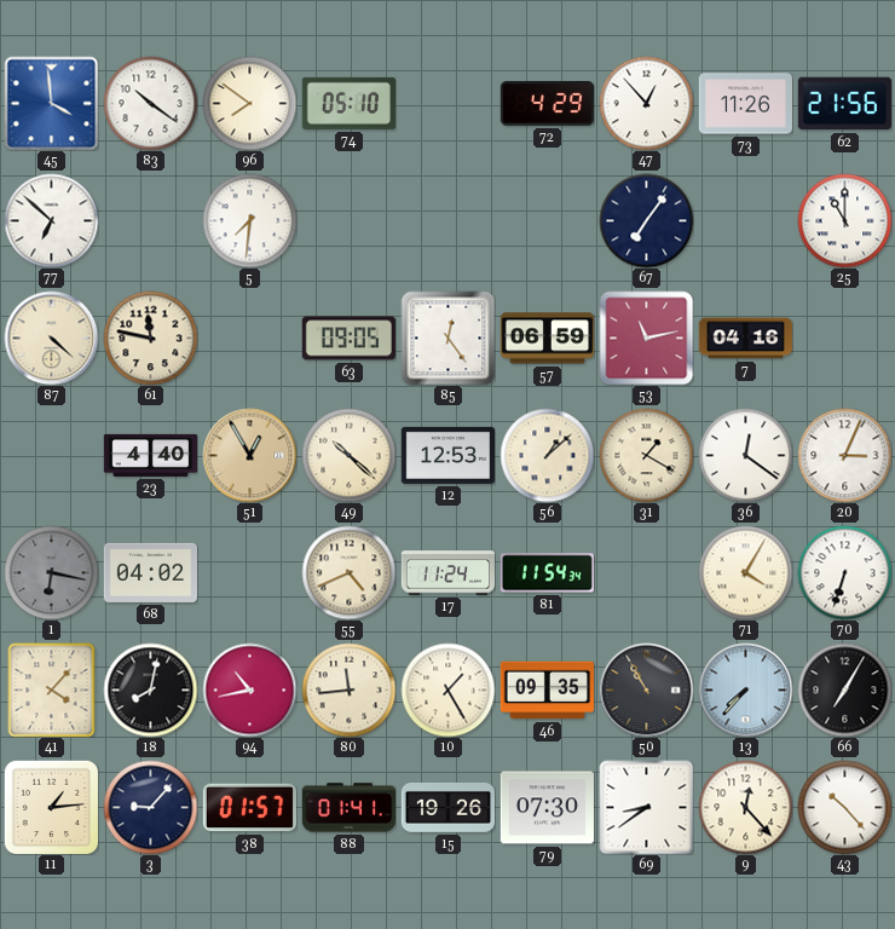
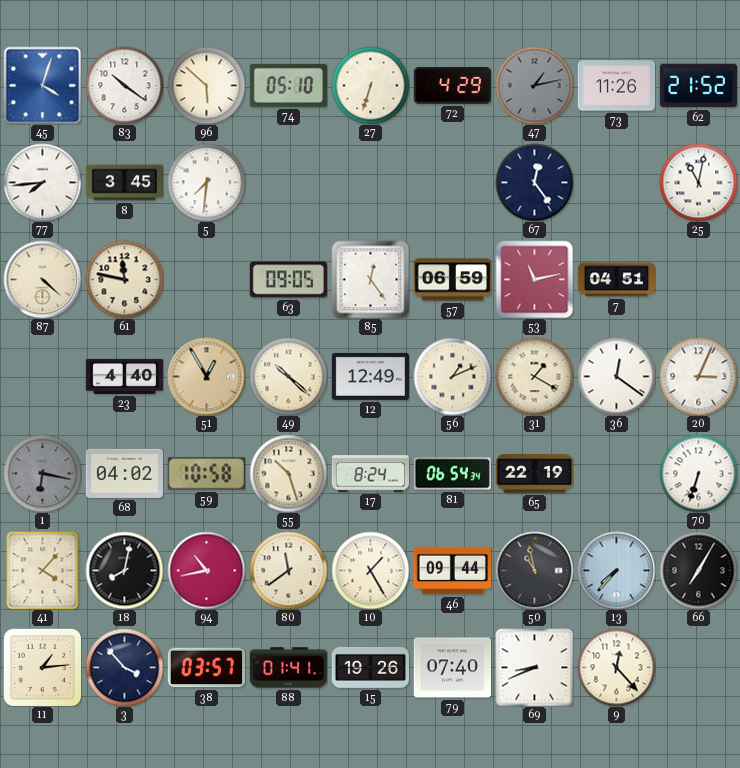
45: 3:59 -> 4:03 (42, 85)
96: 7:51 -> 5:52 (206, 85)
27: none -> 6:33 (370, 85)
47: 12:53 -> 1:13 (534, 85)
47 dial: white -> grey (534, 85)
62: 21:56 -> 21:52 (698, 86)
77: 6:52 -> 7:44 (42, 182)
8: none -> 3:45 (124, 183)
67: 7:06 -> 12:24 (534, 182)
25: 11:00 -> 11:02 (698, 182)
7: 04:16 -> 04:51 (616, 280)
12: 12:53 -> 12:49 (370, 376)
56: 1:08 -> 1:11 (452, 376)
59: none -> 10:58 (206, 474)
55: 4:41 -> 10:27 (288, 473)
17: 11:24 -> 8:24 (370, 474)
81: 11:54 -> 06:54 (452, 474)
65: none -> 22:19 (534, 474)
71: 4:05 -> none (745, 572)
80: 11:44 -> 11:39 (288, 570)
46: 09:35 -> 09:44 (452, 571)
50: 10:55 -> 10:58 (534, 570)
3: 9:07 -> 3:53 (124, 667)
38: 01:57 -> 03:57 (206, 668)
79: 07:30 -> 07:40 (452, 668)
69: 8:39 -> 8:41 (534, 667)
43: 10:23 -> none (844, 807)
